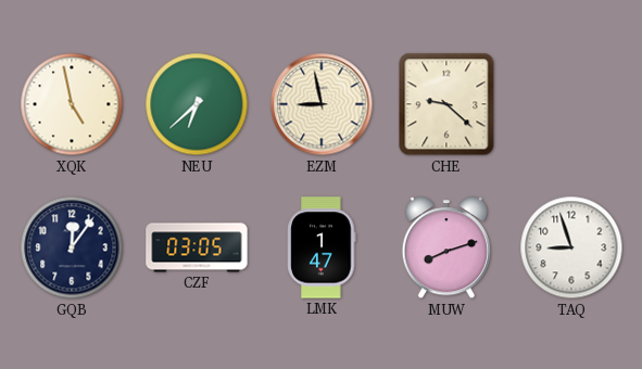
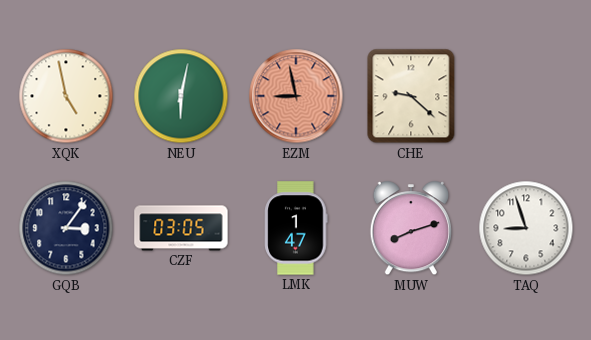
NEU: 6:38 -> 6:02 (181, 96)
EZM dial: cream -> salmon (296, 96)
GQB: 12:06 -> 3:06 (66, 228)
